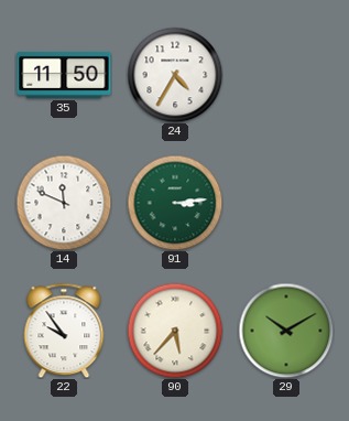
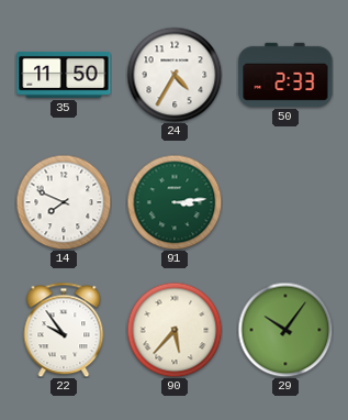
50: none -> 2:33 (285, 75)
14: 11:49 -> 7:49 (64, 202)
29: 10:10 -> 10:06 (285, 330)
